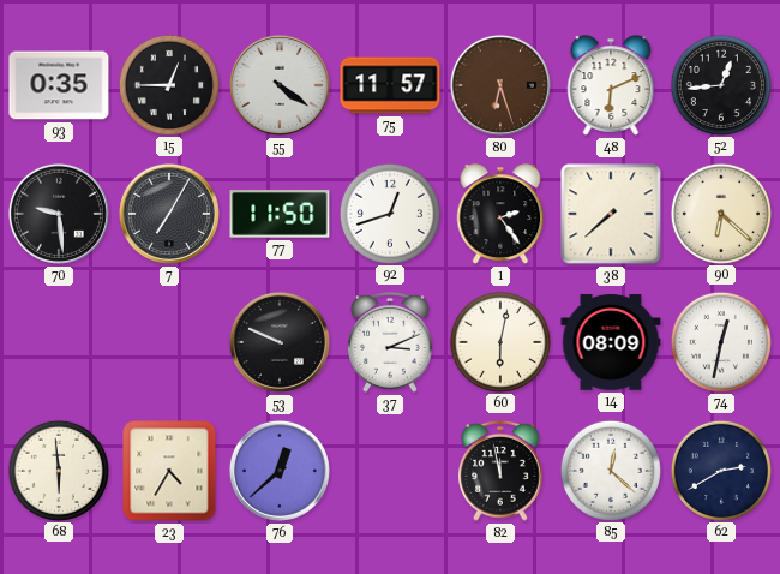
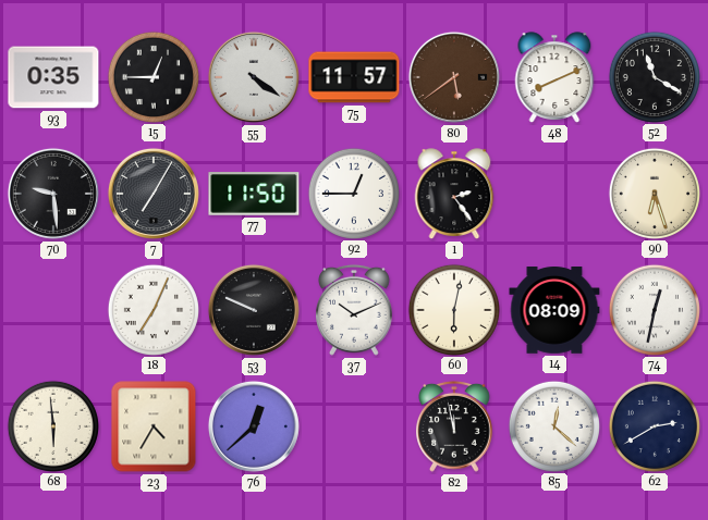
80: 6:27 -> 5:39 (454, 77)
48: 6:11 -> 8:11 (554, 77)
52: 12:44 -> 11:20 (654, 76)
92: 12:42 -> 12:45 (353, 193)
38: 7:38 -> none (611, 214)
90: 6:22 -> 6:27 (654, 193)
18: none -> 7:04 (152, 309)
37: 3:11 -> 10:11 (355, 310)
